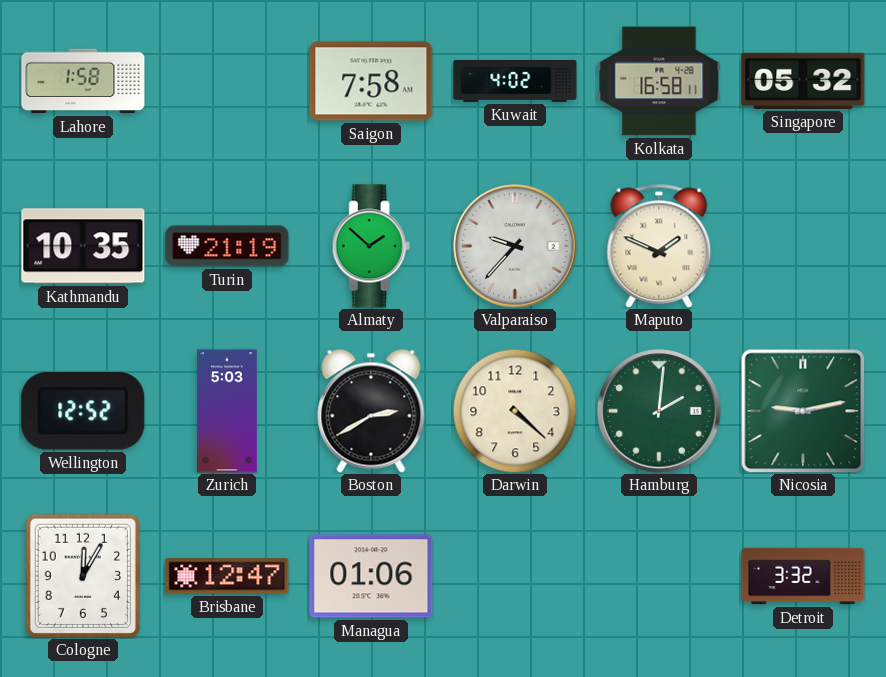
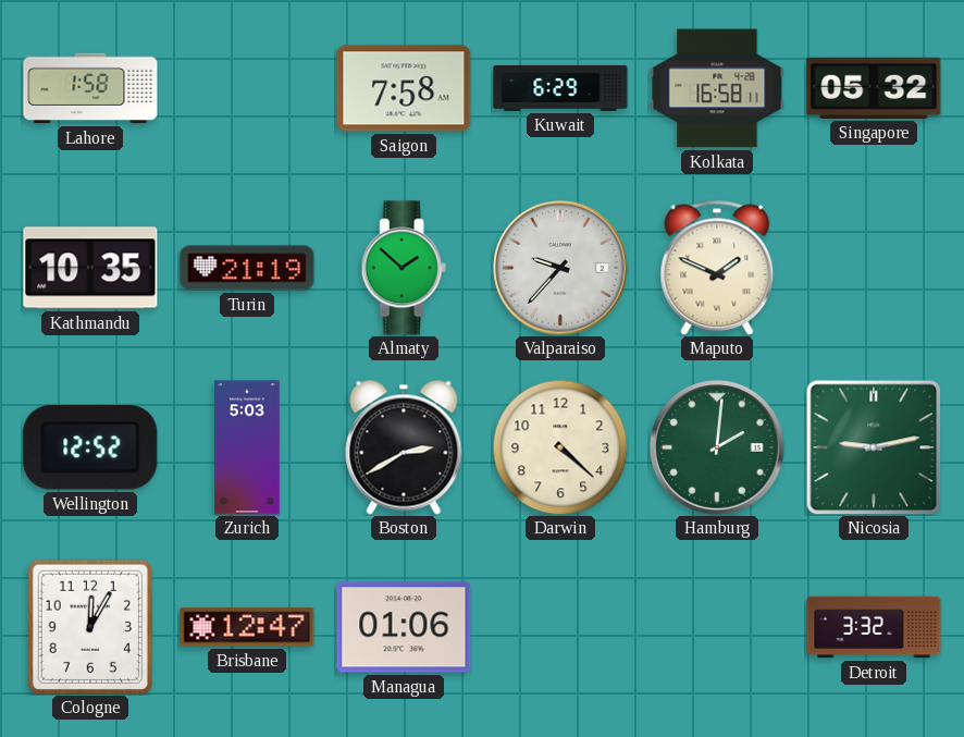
Kuwait: 4:02 -> 6:29 (560, 88)
